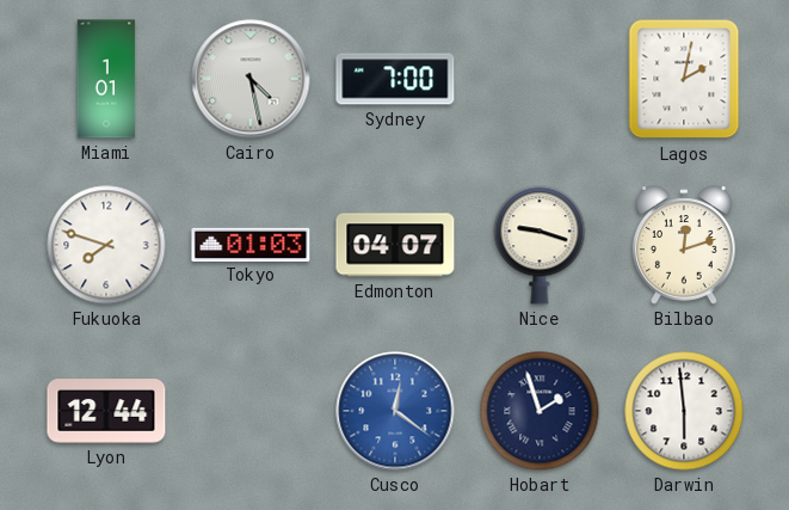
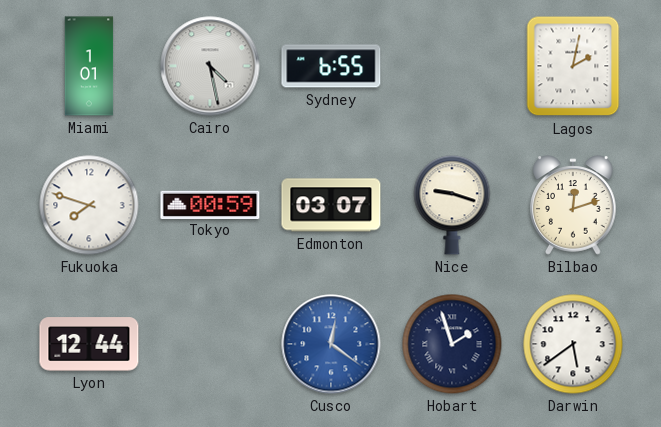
Sydney: 7:00 -> 6:55 (331, 66)
Tokyo: 01:03 -> 00:59 (210, 204)
Edmonton: 04:07 -> 03:07 (331, 205)
Darwin: 5:59 -> 5:39 (573, 344)
